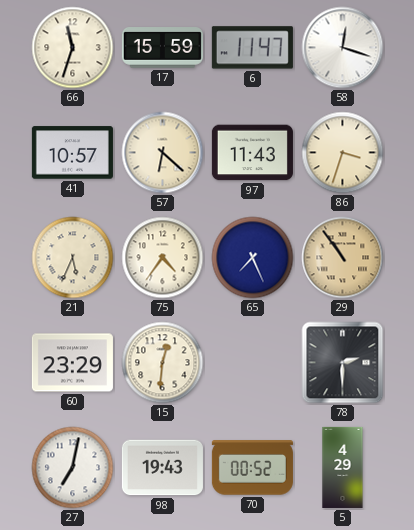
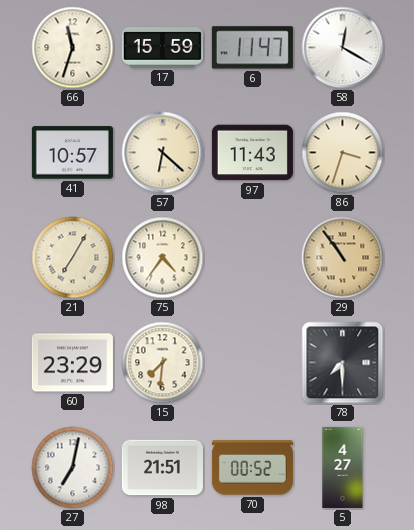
58: 12:18 -> 12:20 (343, 48)
21: 5:34 -> 7:05 (73, 258)
65: 7:26 -> none (253, 258)
15: 12:31 -> 7:31 (163, 363)
78: 2:30 -> 7:30 (343, 363)
98: 19:43 -> 21:51 (162, 468)
5: 4:29 -> 4:27 (343, 467)
